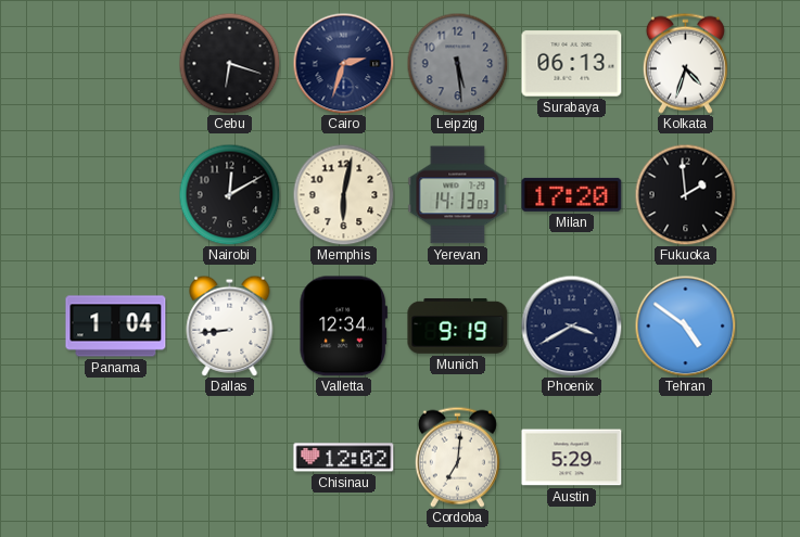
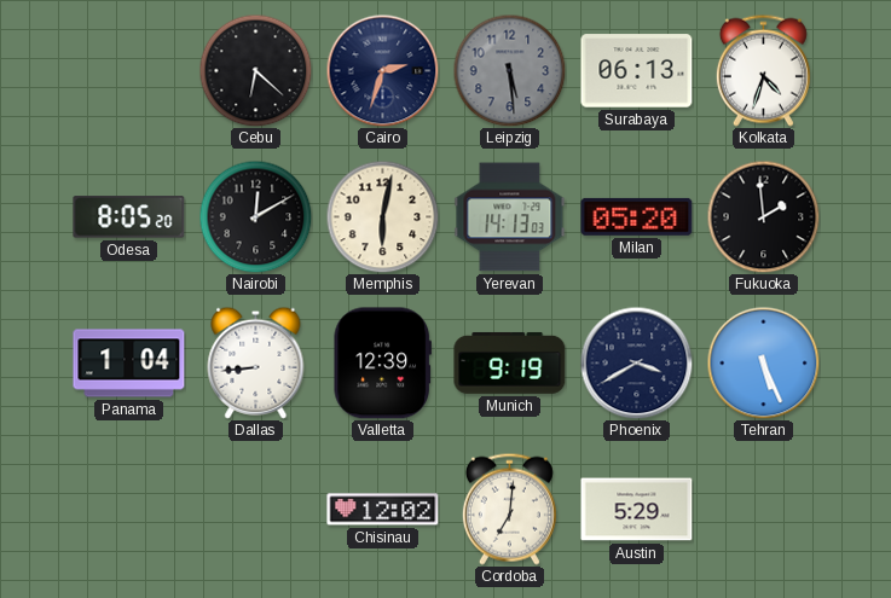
Cebu: 6:18 -> 6:22 (255, 70)
Odesa: none -> 8:05 (129, 217)
Milan: 17:20 -> 05:20 (637, 216)
Valletta: 12:34 -> 12:39 (382, 364)
Tehran: 4:51 -> 5:26 (763, 362)
